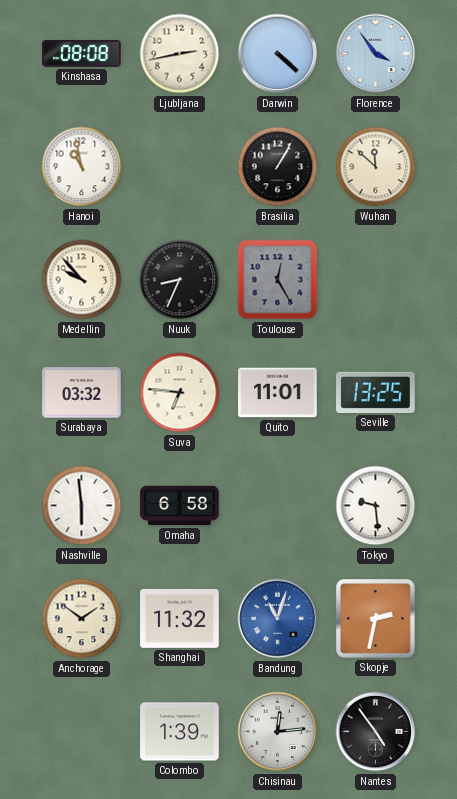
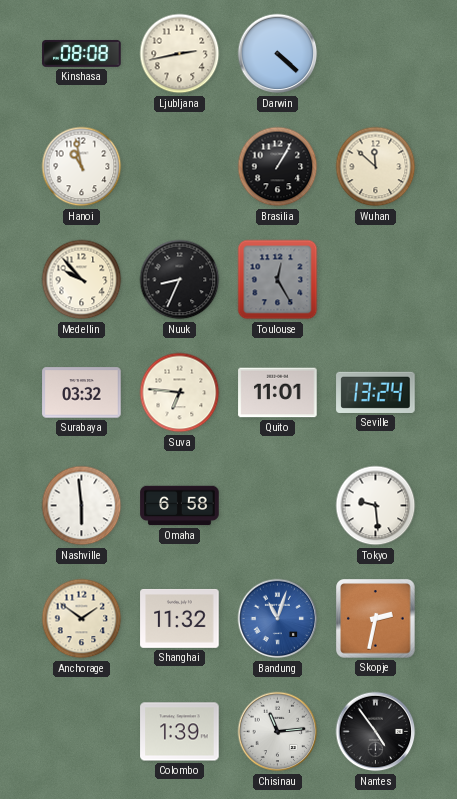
Florence: 3:54 -> none (376, 54)
Seville: 13:25 -> 13:24 (376, 392)
Chisinau: 12:14 -> 11:14 (278, 732)
